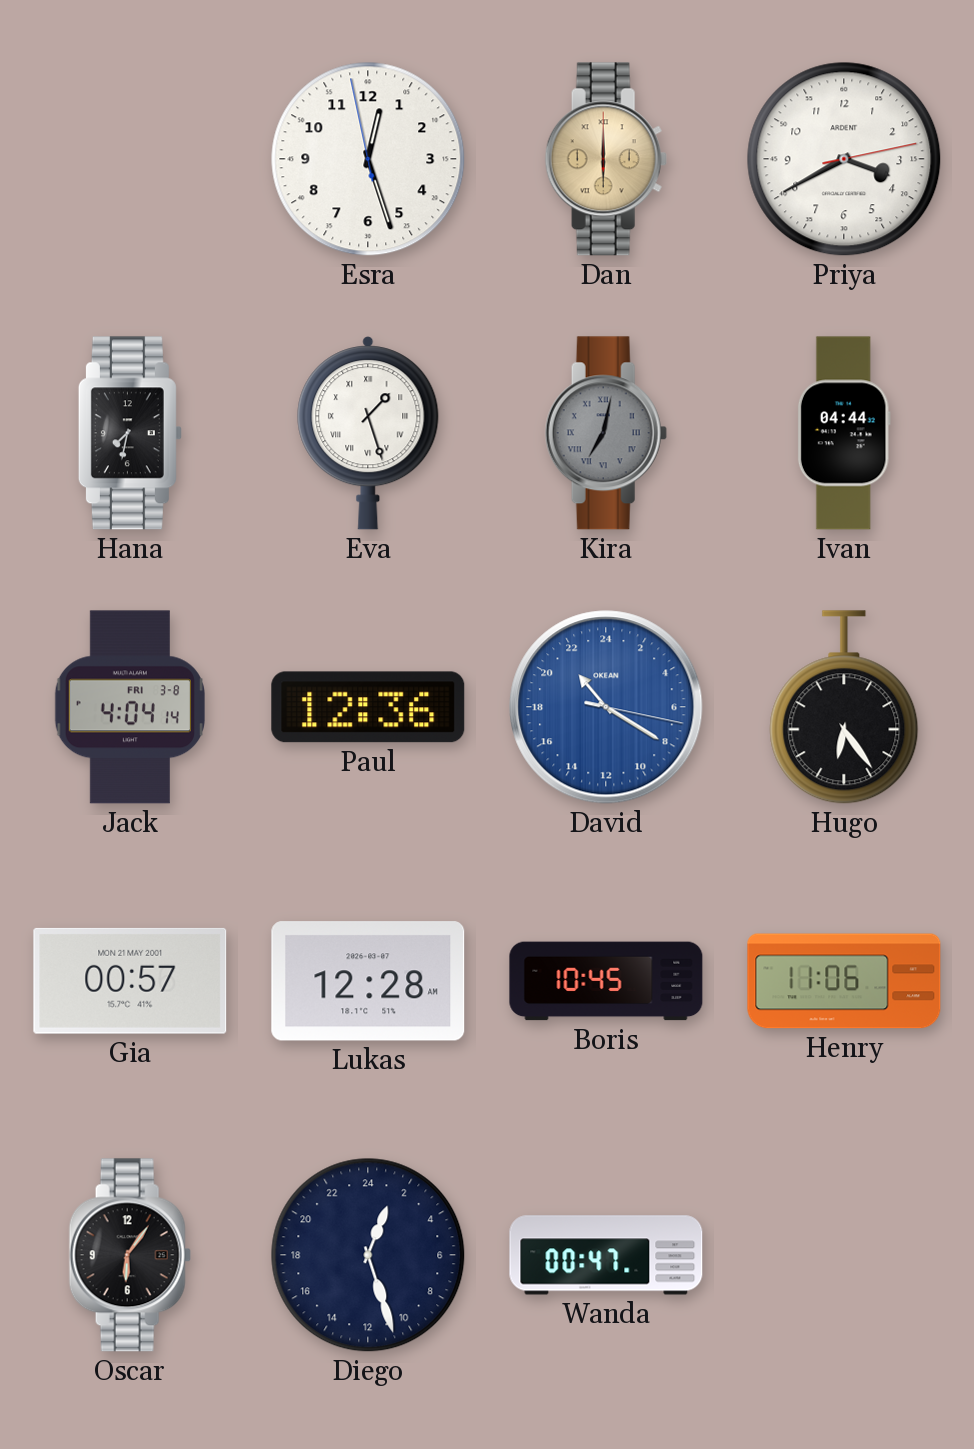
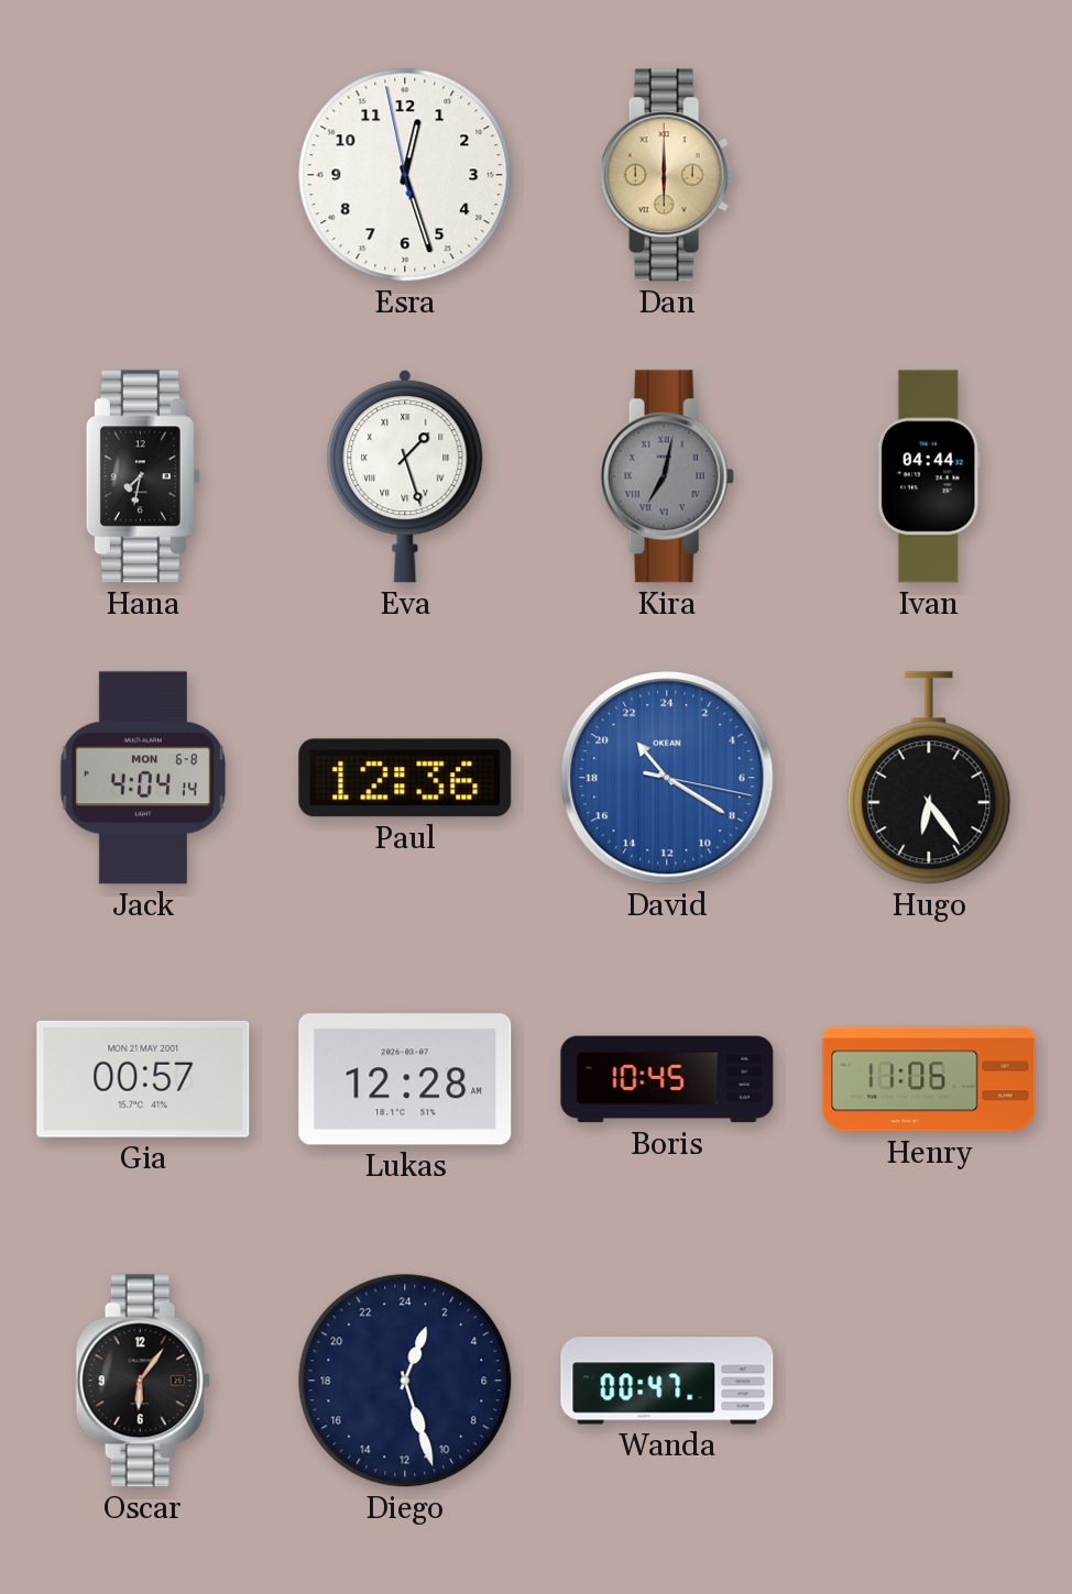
Priya: 3:40 -> none (844, 159)
Jack date: FRI 3-8 -> MON 6-8 (143, 778)
